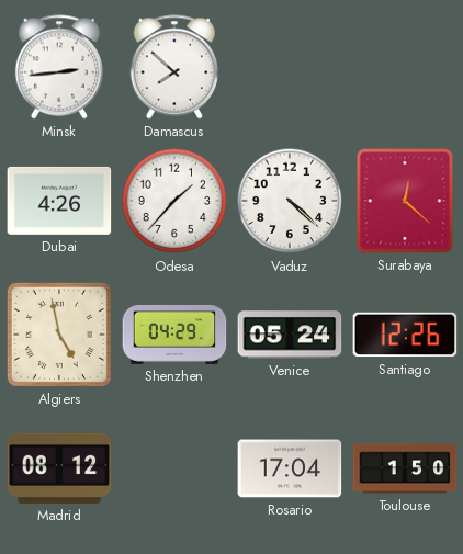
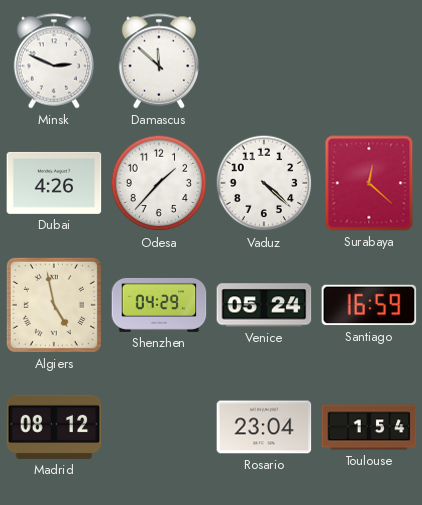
Minsk: 2:44 -> 2:49 (53, 61)
Damascus: 7:52 -> 11:52 (158, 61)
Santiago: 12:26 -> 16:59 (369, 305)
Rosario: 17:04 -> 23:04 (264, 427)
Toulouse: 1:50 -> 1:54 (369, 427)
